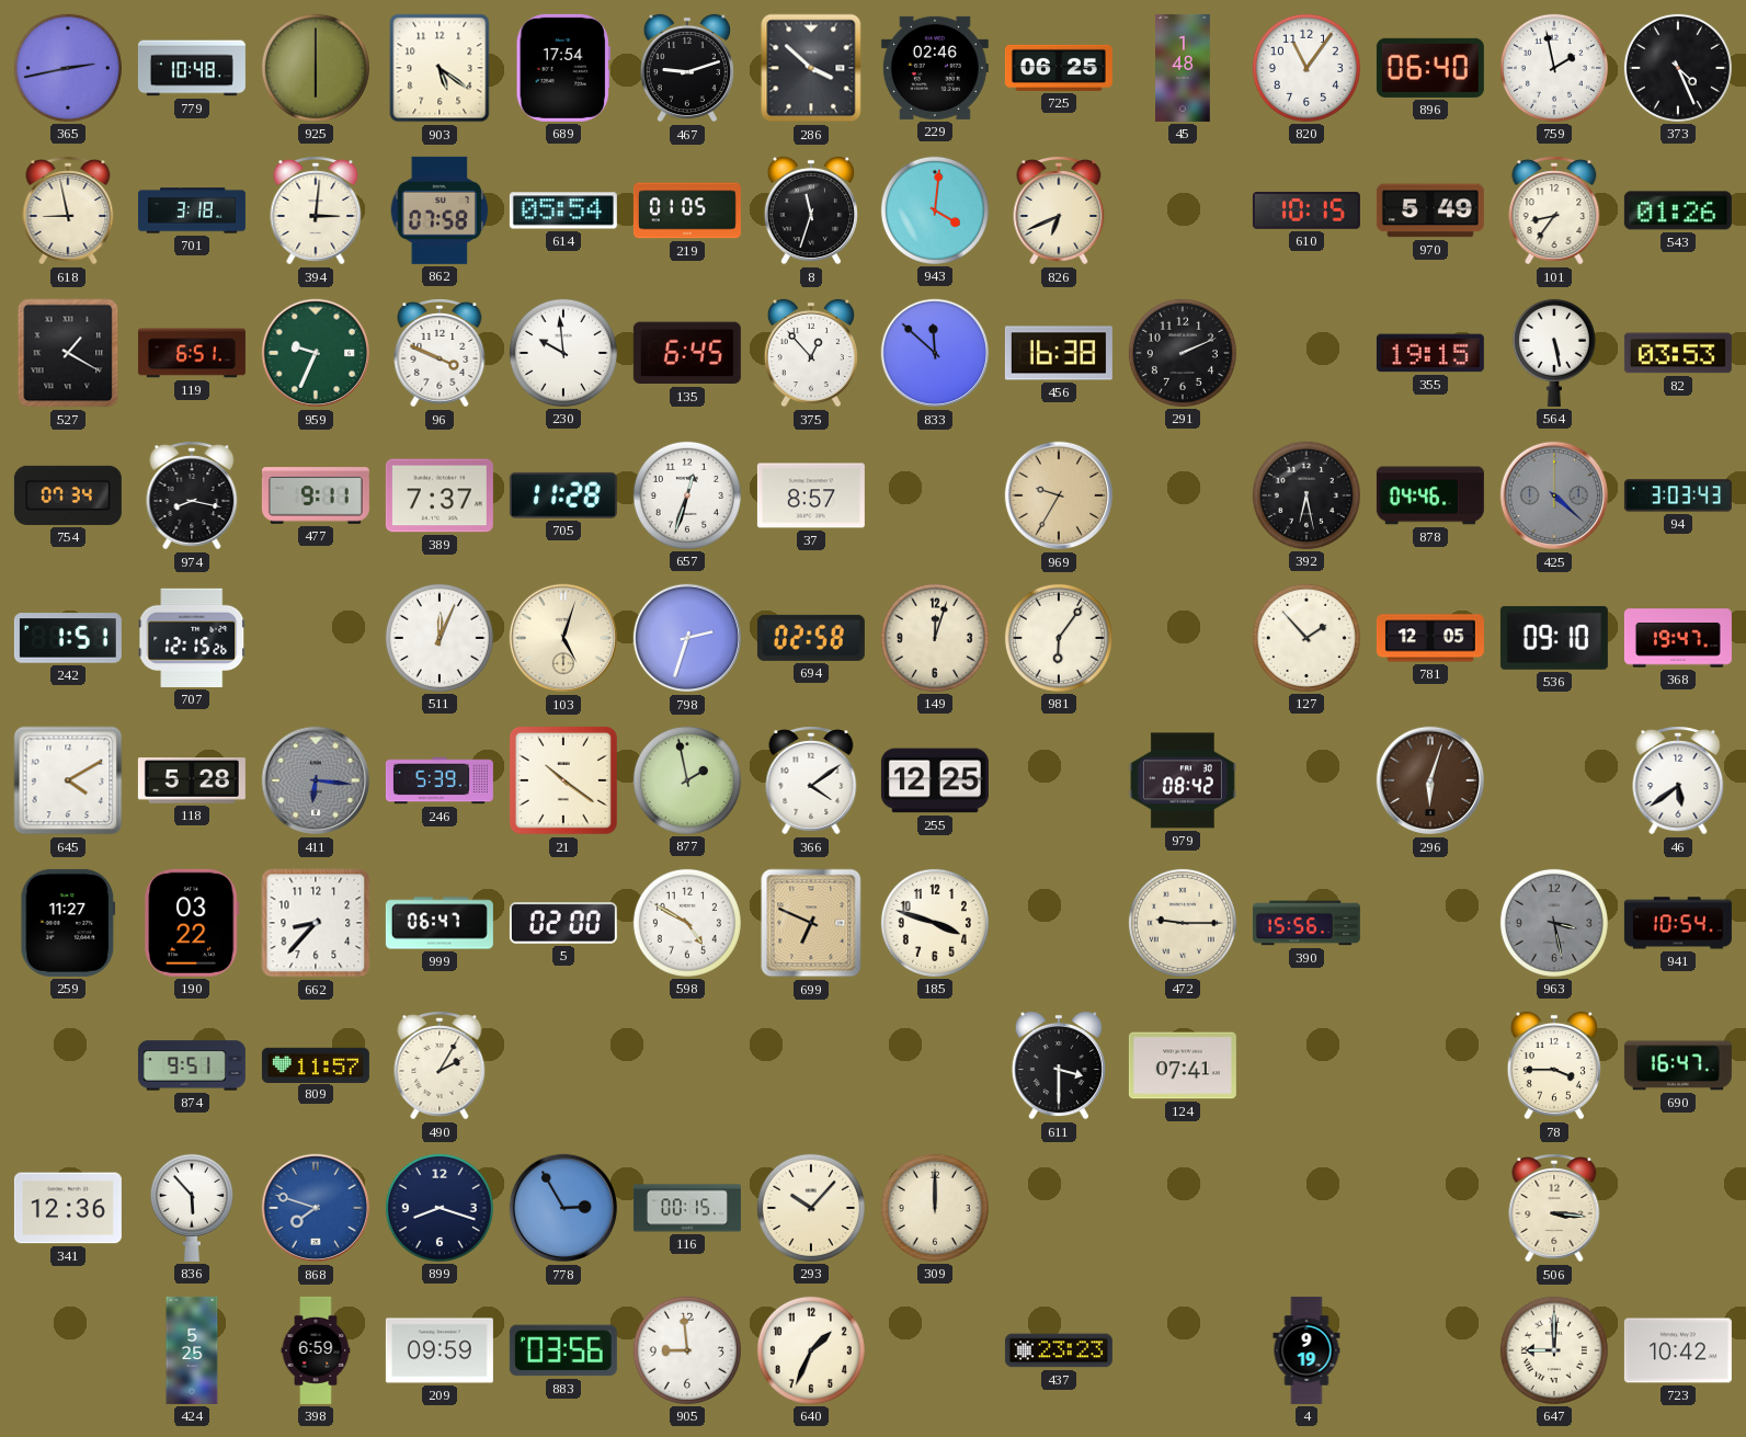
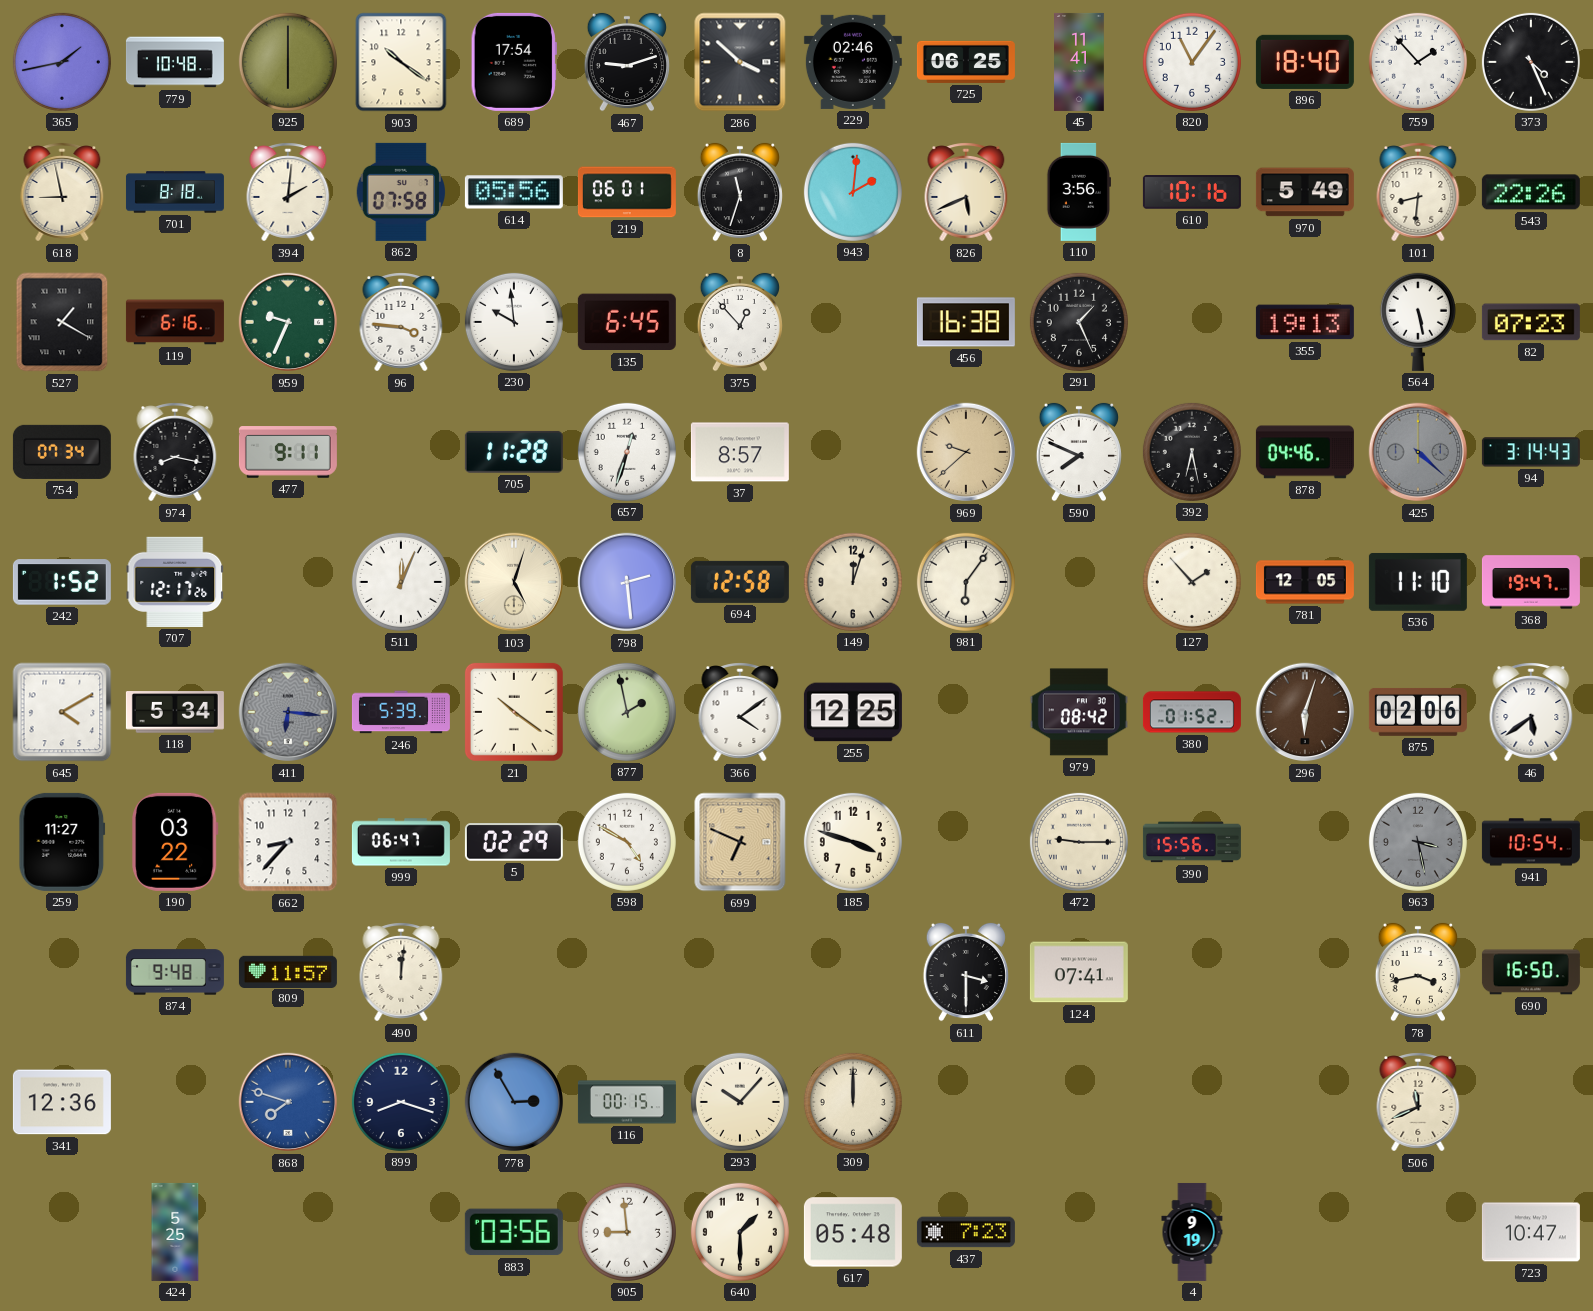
365: 2:43 -> 1:43 (62, 62)
903: 5:21 -> 10:21 (401, 62)
45: 1:48 -> 11:41 (1080, 62)
896: 06:40 -> 18:40 (1305, 62)
759: 1:58 -> 1:53 (1418, 62)
701: 3:18 -> 8:18 (175, 192)
394: 3:01 -> 2:01 (288, 192)
614: 05:54 -> 05:56 (514, 192)
219: 01:05 -> 06:01 (627, 192)
943: 4:01 -> 2:01 (853, 192)
826: 6:41 -> 5:41 (966, 192)
110: none -> 3:56 (1078, 192)
610: 10:15 -> 10:16 (1192, 192)
101: 8:36 -> 8:31 (1418, 192)
543: 01:26 -> 22:26 (1531, 192)
119: 6:51 -> 6:16 (175, 322)
96: 3:49 -> 3:46 (401, 322)
833: 11:52 -> none (935, 353)
291: 2:11 -> 1:26 (1079, 322)
355: 19:15 -> 19:13 (1305, 322)
82: 03:53 -> 07:23 (1531, 322)
389: 7:37 -> none (440, 495)
969: 9:35 -> 9:38 (966, 452)
590: none -> 7:49 (1079, 452)
94: 3:03 -> 3:14 (1531, 452)
242: 1:51 -> 1:52 (62, 582)
707: 12:15 -> 12:17 (175, 582)
798: 2:33 -> 2:29 (627, 582)
694: 02:58 -> 12:58 (740, 582)
536: 09:10 -> 11:10 (1418, 582)
118: 5:28 -> 5:34 (175, 712)
380: none -> 01:52 (1192, 712)
875: none -> 02:06 (1418, 712)
5: 02:00 -> 02:29 (514, 842)
874: 9:51 -> 9:48 (175, 972)
490: 2:05 -> 12:01 (401, 972)
78: 3:45 -> 3:43 (1418, 972)
690: 16:47 -> 16:50 (1531, 972)
836: 5:53 -> none (192, 1208)
506: 3:16 -> 11:41 (1418, 1102)
398: 6:59 -> none (316, 1350)
209: 09:59 -> none (440, 1350)
640: 1:34 -> 1:30 (740, 1232)
617: none -> 05:48 (853, 1232)
437: 23:23 -> 7:23 (966, 1232)
647: 9:00 -> none (1554, 1350)
723: 10:42 -> 10:47 (1531, 1232)
